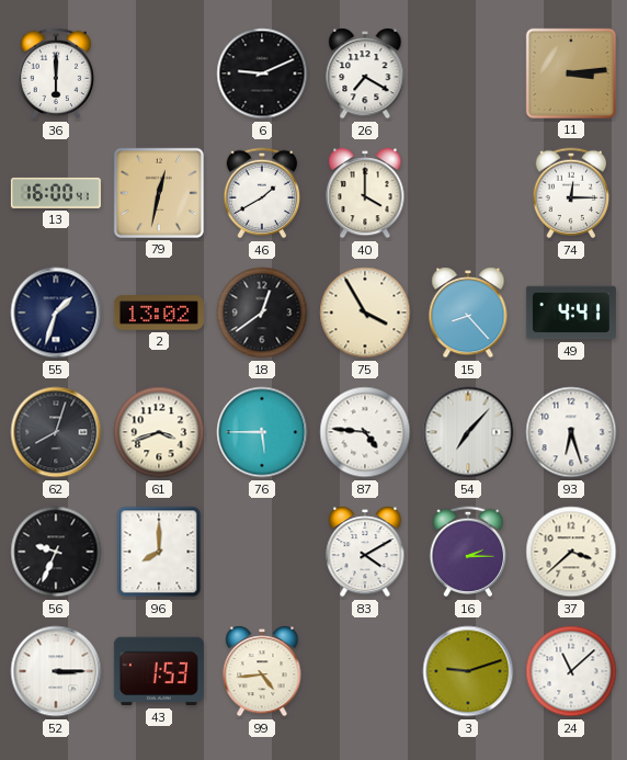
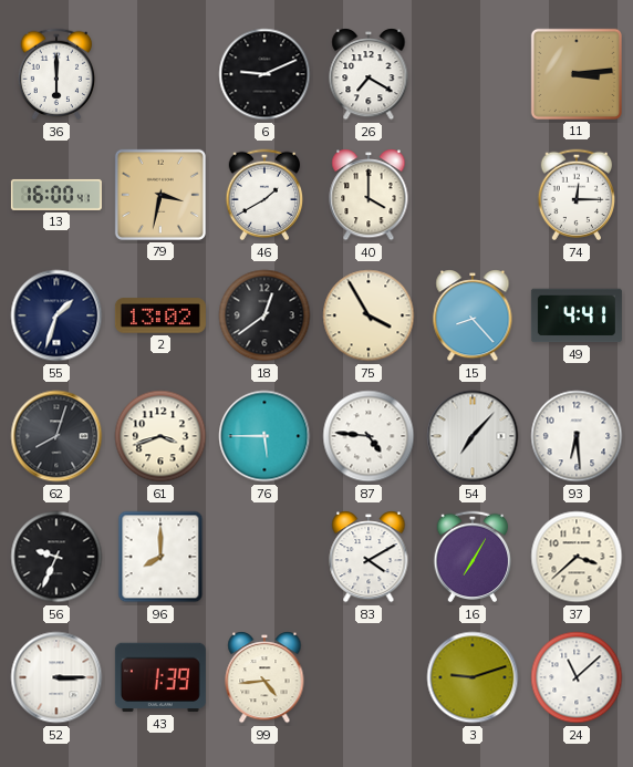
79: 12:32 -> 3:32 (160, 195)
93: 6:27 -> 6:29 (577, 436)
16: 2:15 -> 7:05 (473, 557)
43: 1:53 -> 1:39 (160, 677)
